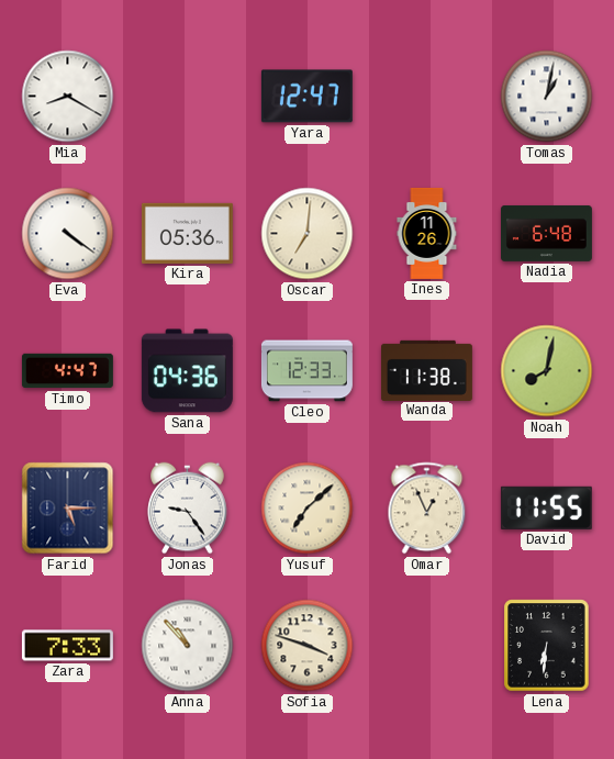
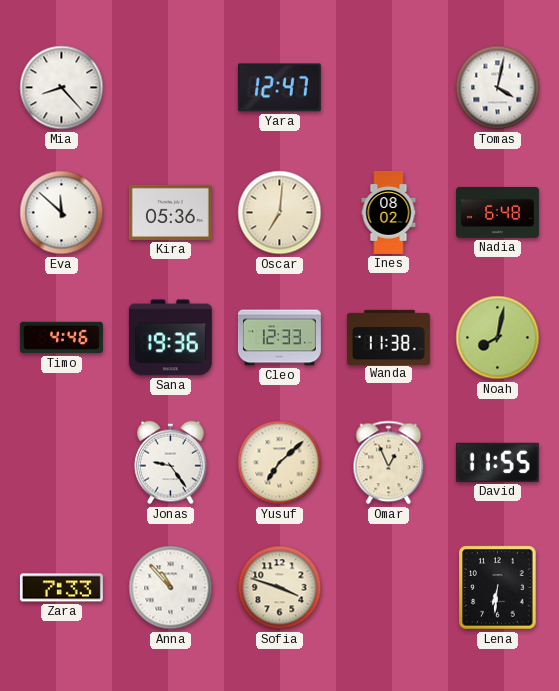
Mia: 8:20 -> 8:23 (62, 88)
Tomas: 1:02 -> 4:02 (498, 88)
Eva: 4:21 -> 11:52 (62, 213)
Ines: 11:26 -> 08:02 (389, 212)
Timo: 4:47 -> 4:46 (61, 338)
Sana: 04:36 -> 19:36 (170, 338)
Farid: 5:15 -> none (68, 509)
